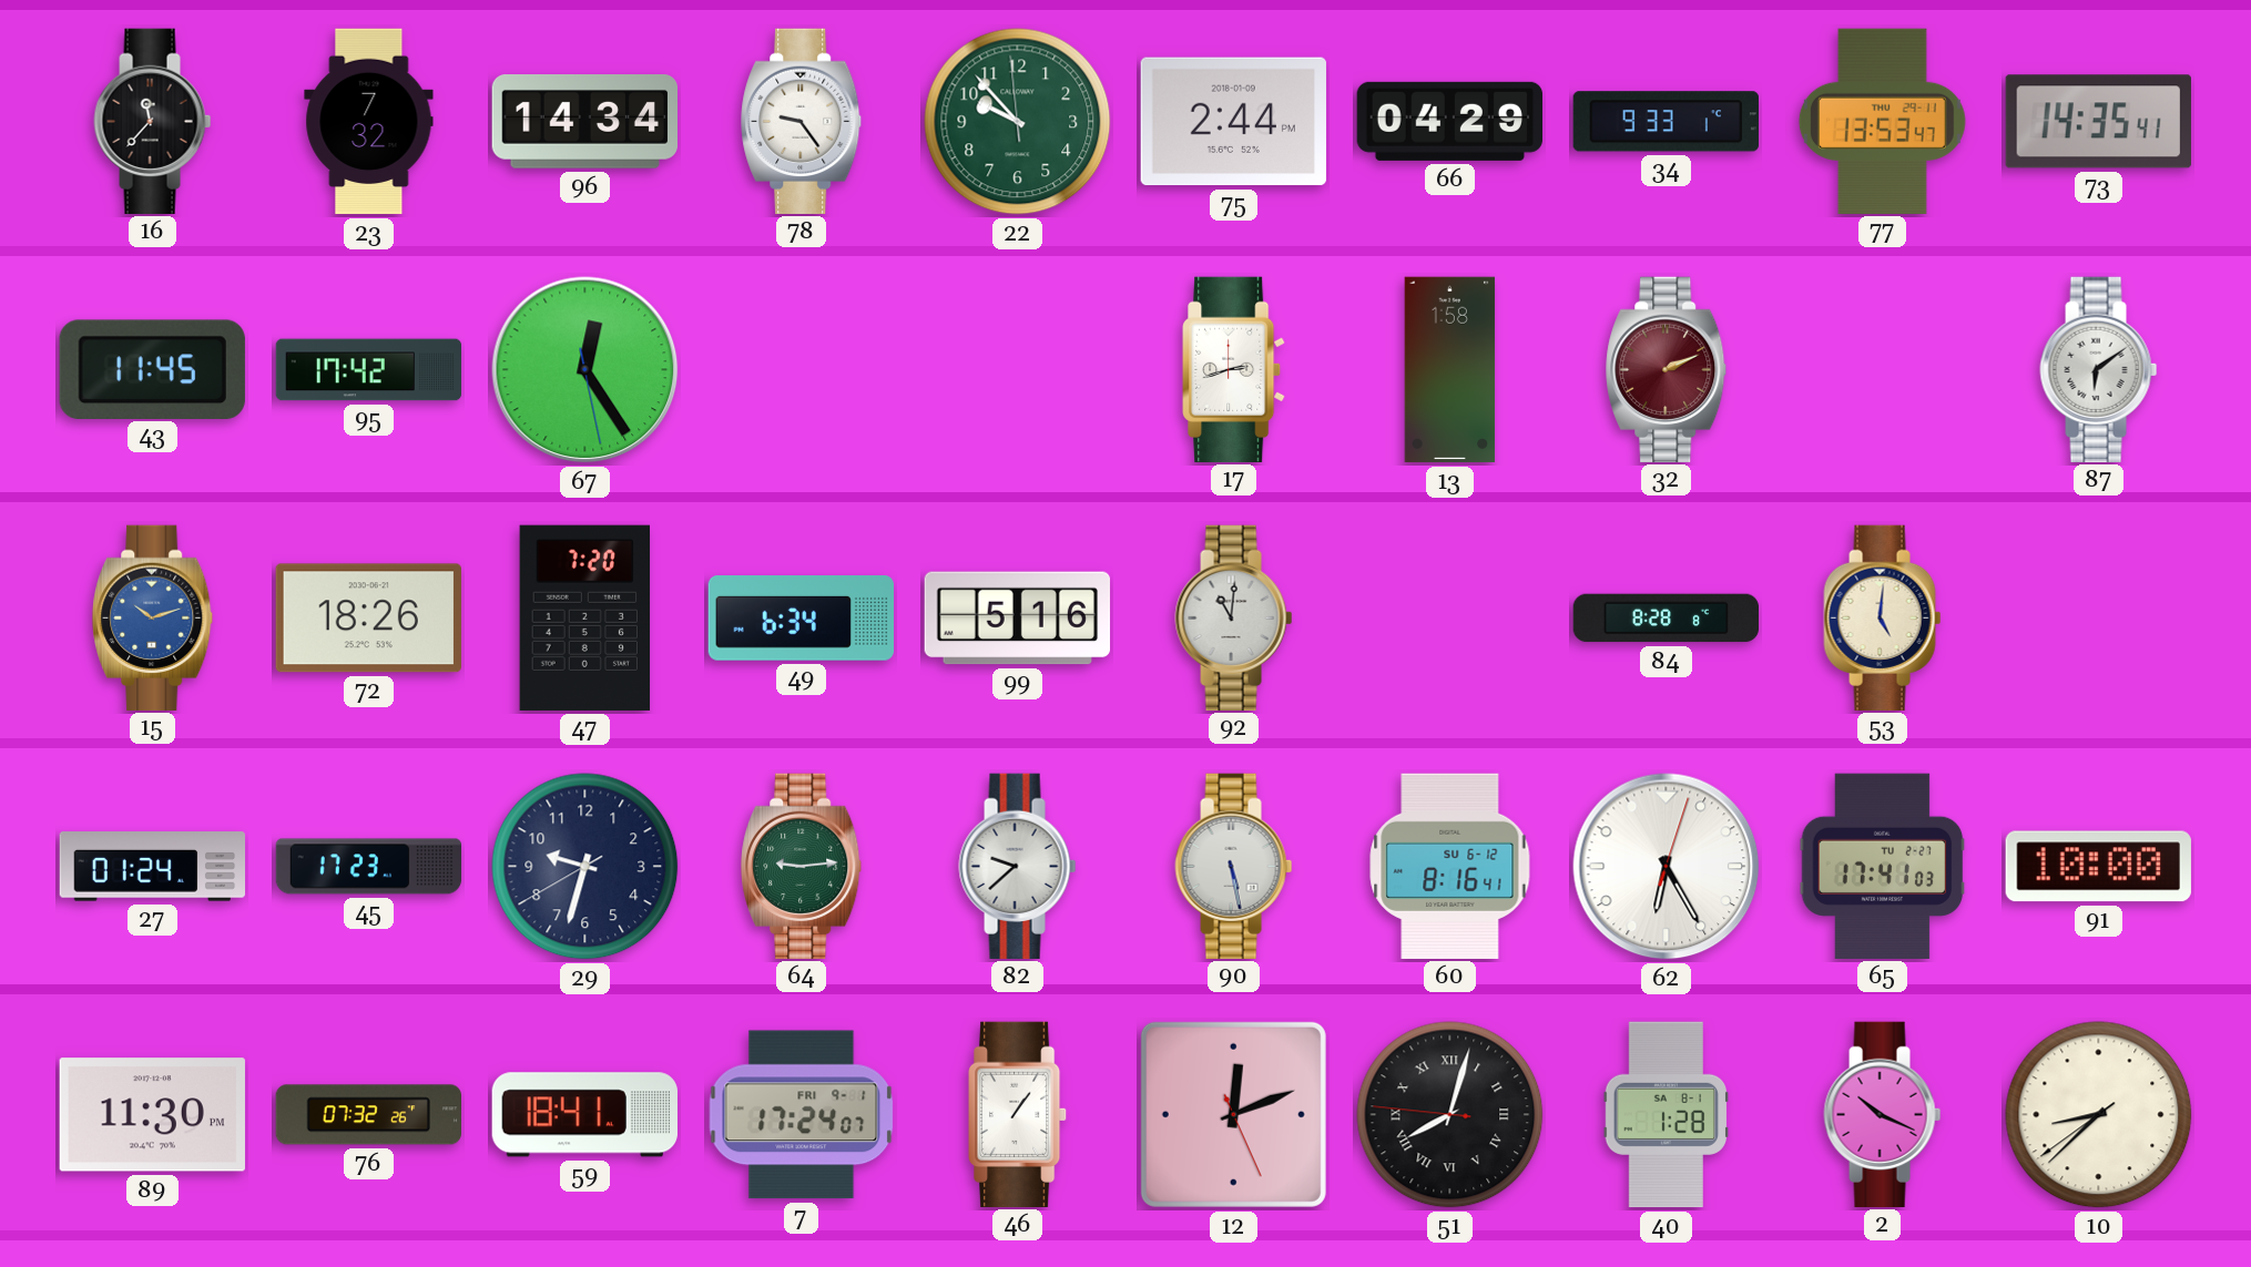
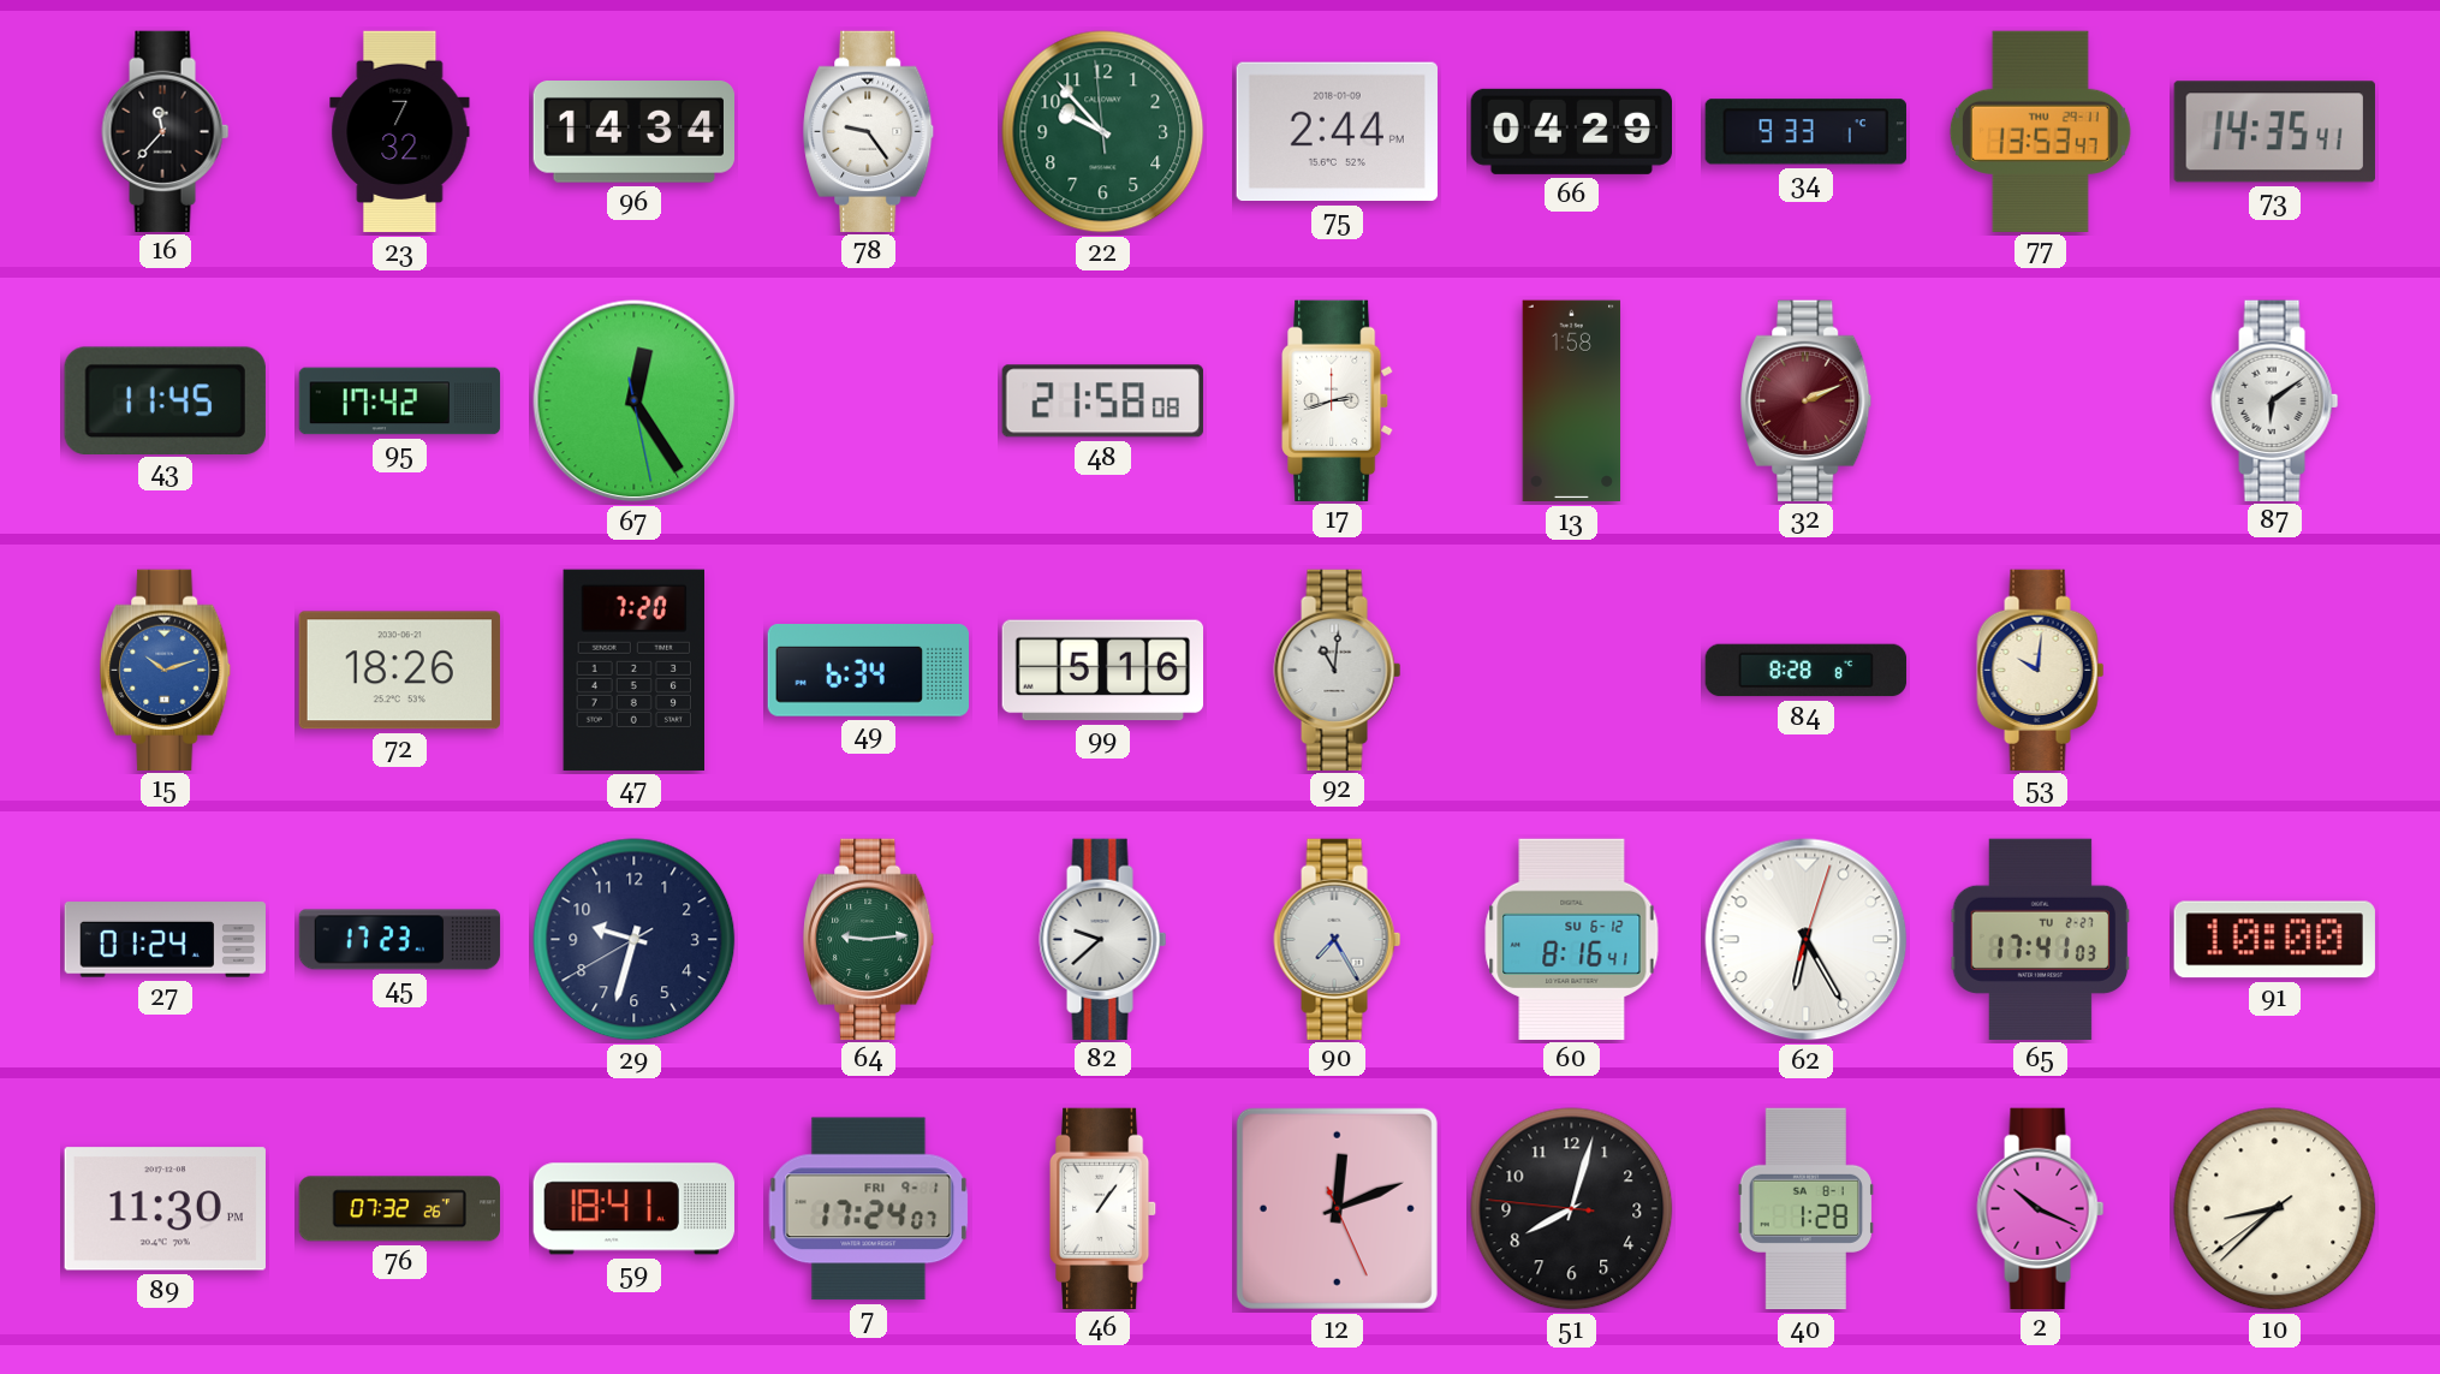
48: none -> 21:58 (1102, 402)
53: 5:01 -> 10:01 (2041, 670)
90: 5:28 -> 7:25 (1338, 939)
51 numerals: Roman -> Arabic (1572, 1209)
